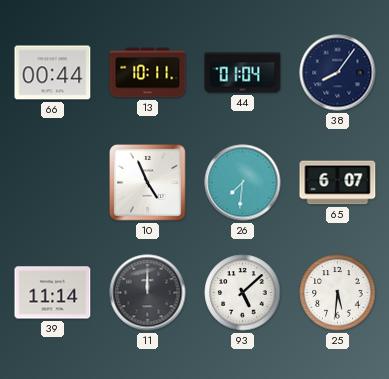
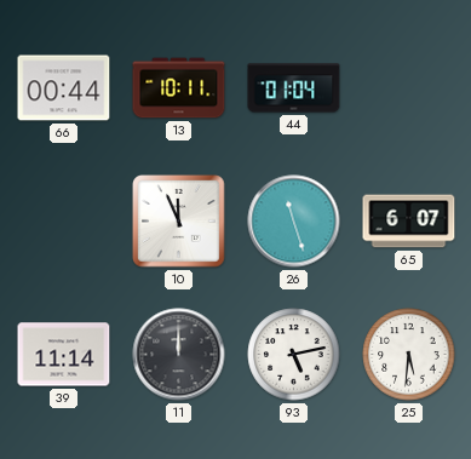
38: 8:06 -> none (338, 73)
10: 4:56 -> 11:56 (179, 222)
26: 7:31 -> 11:27 (294, 222)
93: 5:08 -> 5:13 (294, 355)
